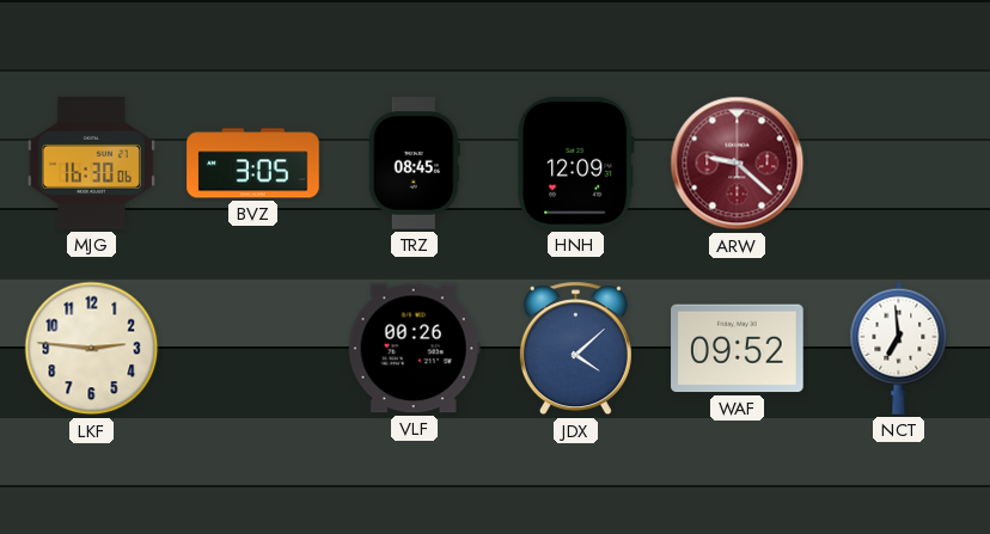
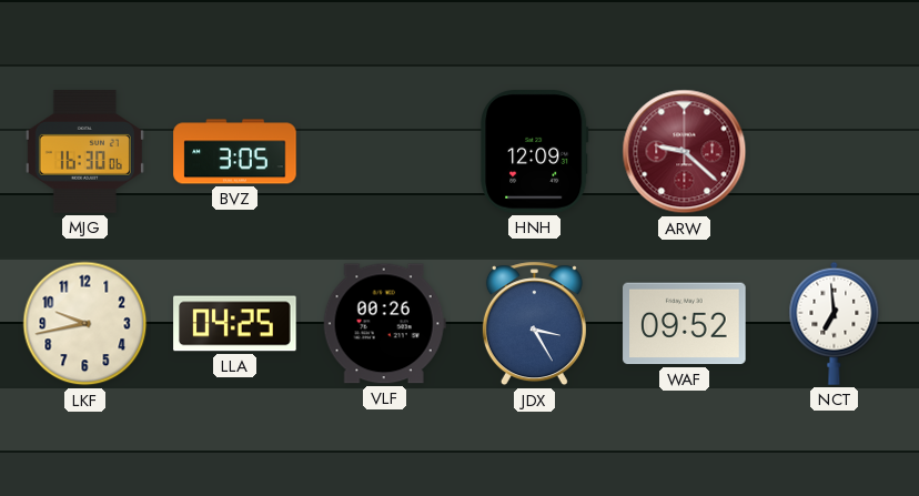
TRZ: 08:45 -> none (414, 164)
LKF: 2:46 -> 9:43 (85, 324)
LLA: none -> 04:25 (235, 324)
JDX: 4:08 -> 3:25 (534, 324)
